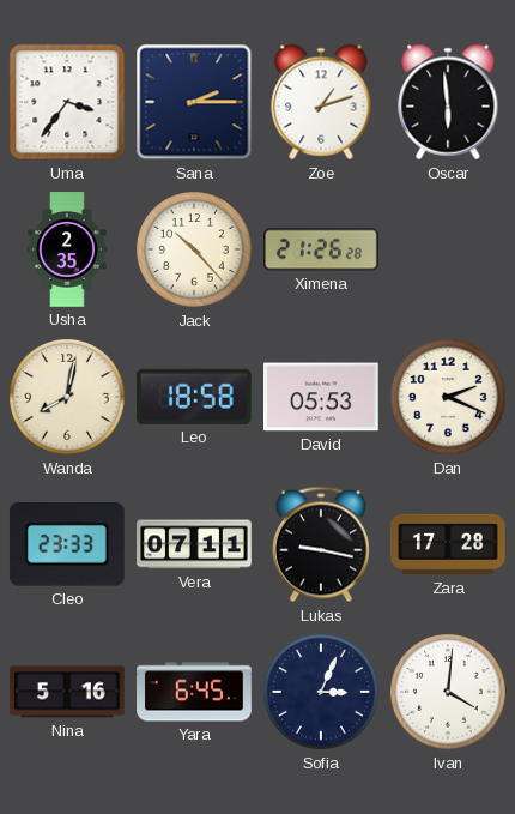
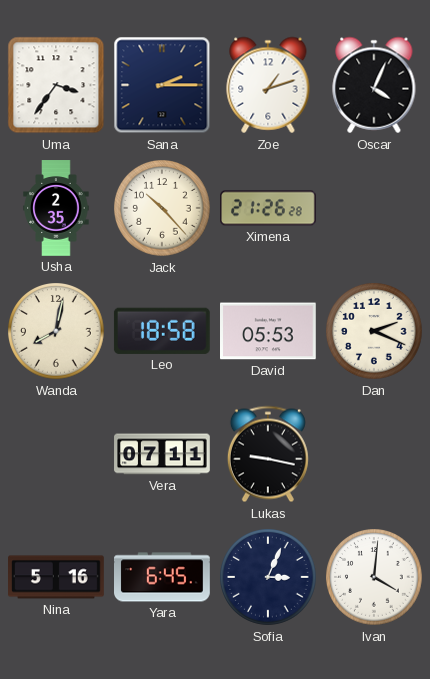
Oscar: 5:59 -> 4:04 (374, 85)
Cleo: 23:33 -> none (67, 545)
Zara: 17:28 -> none (449, 544)
